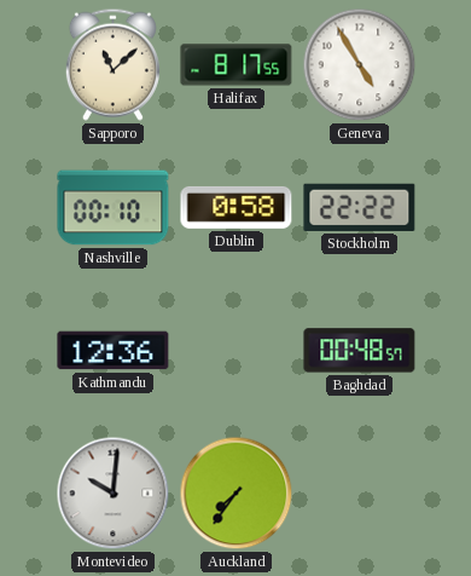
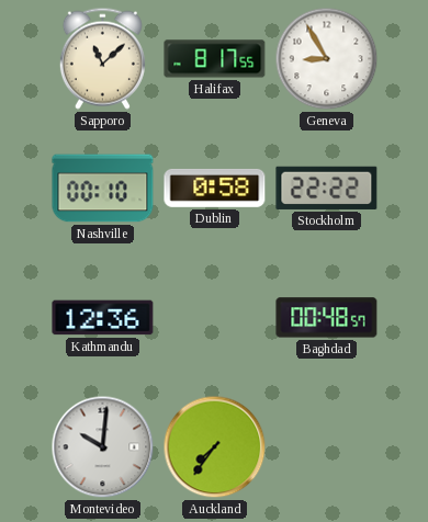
Geneva: 4:55 -> 8:55 (327, 59)
